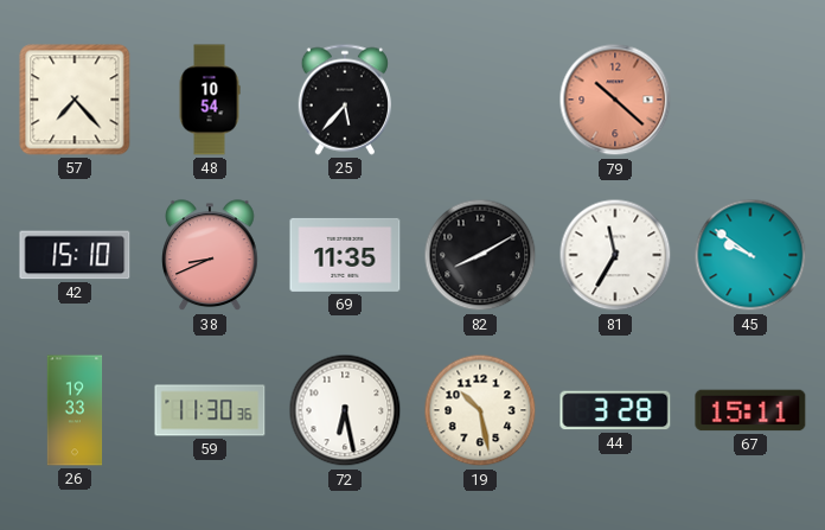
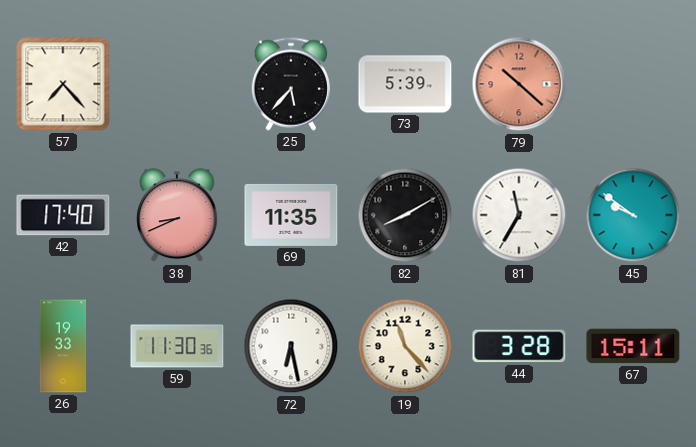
48: 10:54 -> none (210, 100)
73: none -> 5:39 (405, 84)
42: 15:10 -> 17:40 (63, 215)
19: 10:28 -> 11:23 (405, 346)
